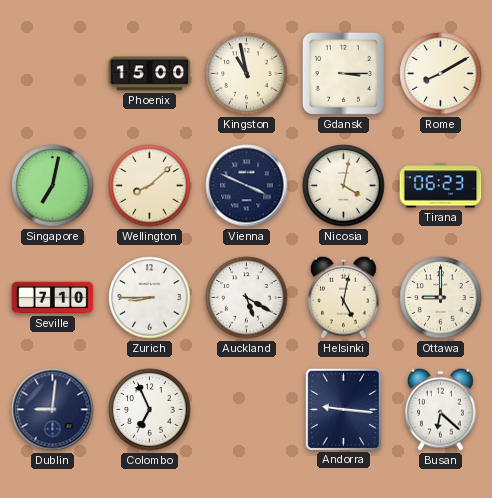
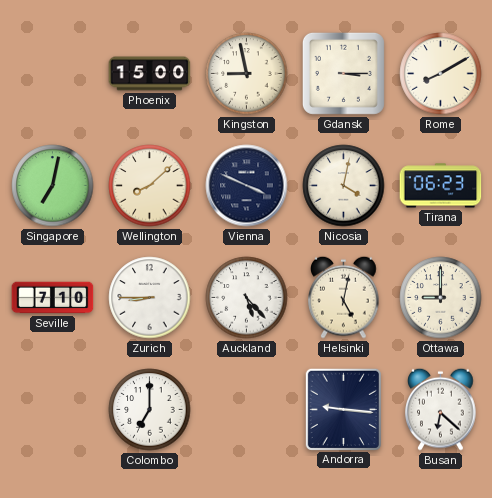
Kingston: 10:58 -> 8:58 (247, 74)
Auckland: 5:20 -> 5:23 (247, 298)
Dublin: 9:01 -> none (53, 410)
Colombo: 6:56 -> 7:00 (150, 410)
